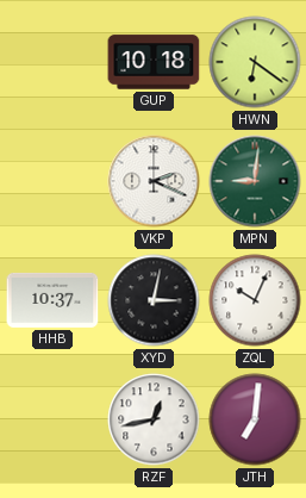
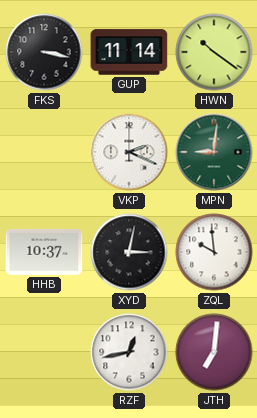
FKS: none -> 3:17 (44, 52)
GUP: 10:18 -> 11:14 (129, 52)
HWN: 6:21 -> 10:21 (214, 52)
ZQL: 10:04 -> 9:59 (214, 252)
